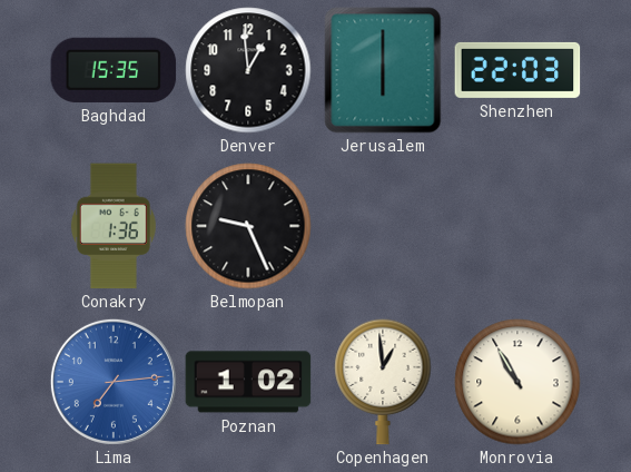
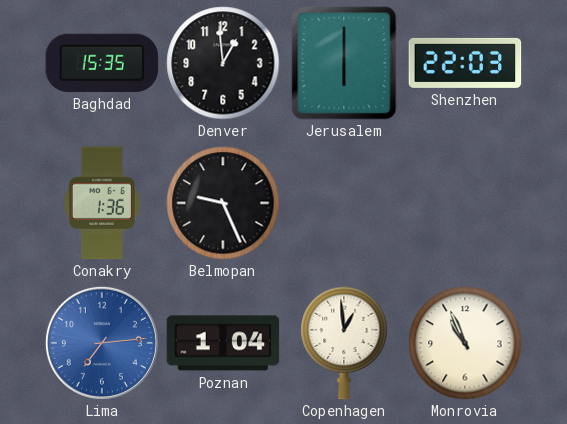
Poznan: 1:02 -> 1:04 (223, 343)
Monrovia: 10:55 -> 10:56 (465, 343)
